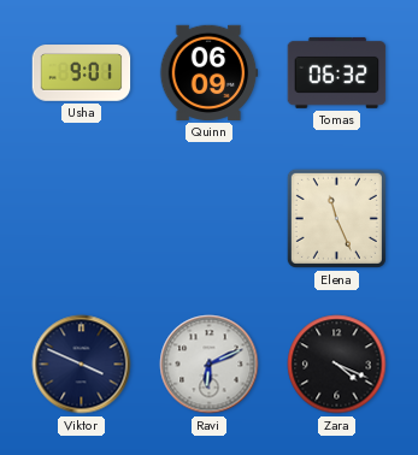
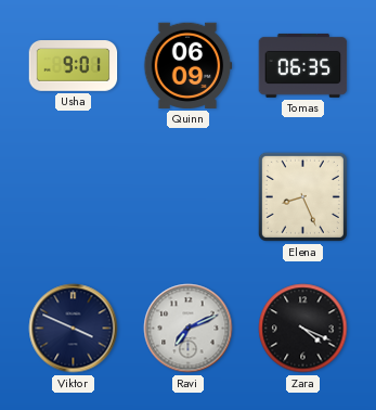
Tomas: 06:32 -> 06:35 (303, 65)
Elena: 11:26 -> 8:26 (302, 196)
Ravi: 6:11 -> 7:11 (189, 329)
